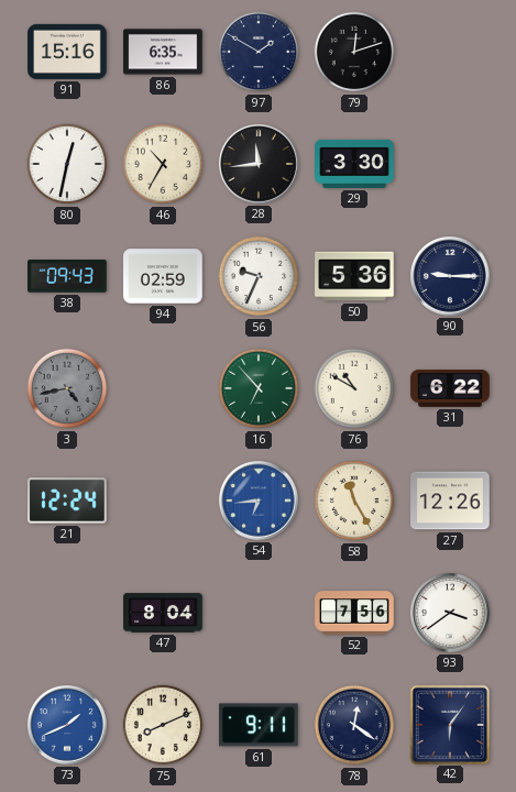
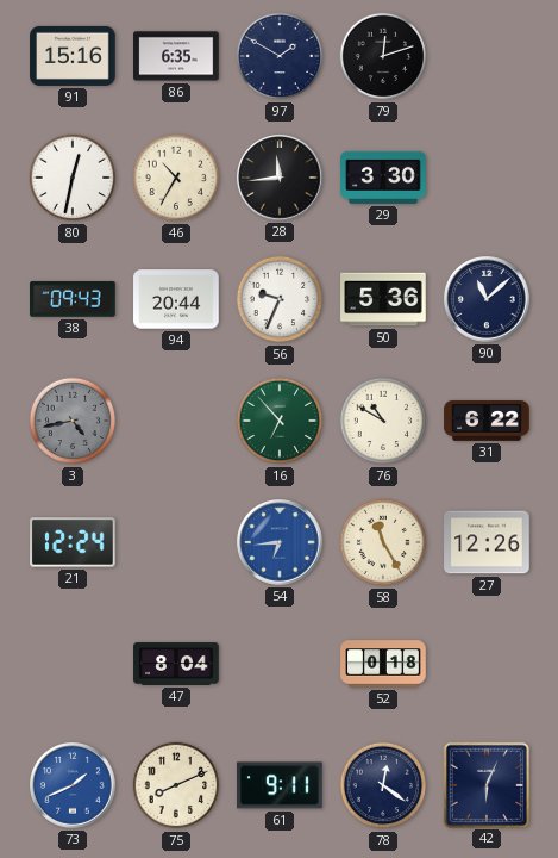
94: 02:59 -> 20:44 (176, 299)
90: 9:15 -> 11:08 (488, 300)
52: 7:56 -> 0:18 (383, 664)
93: 3:39 -> none (451, 614)
42: 6:06 -> 6:04 (485, 784)
